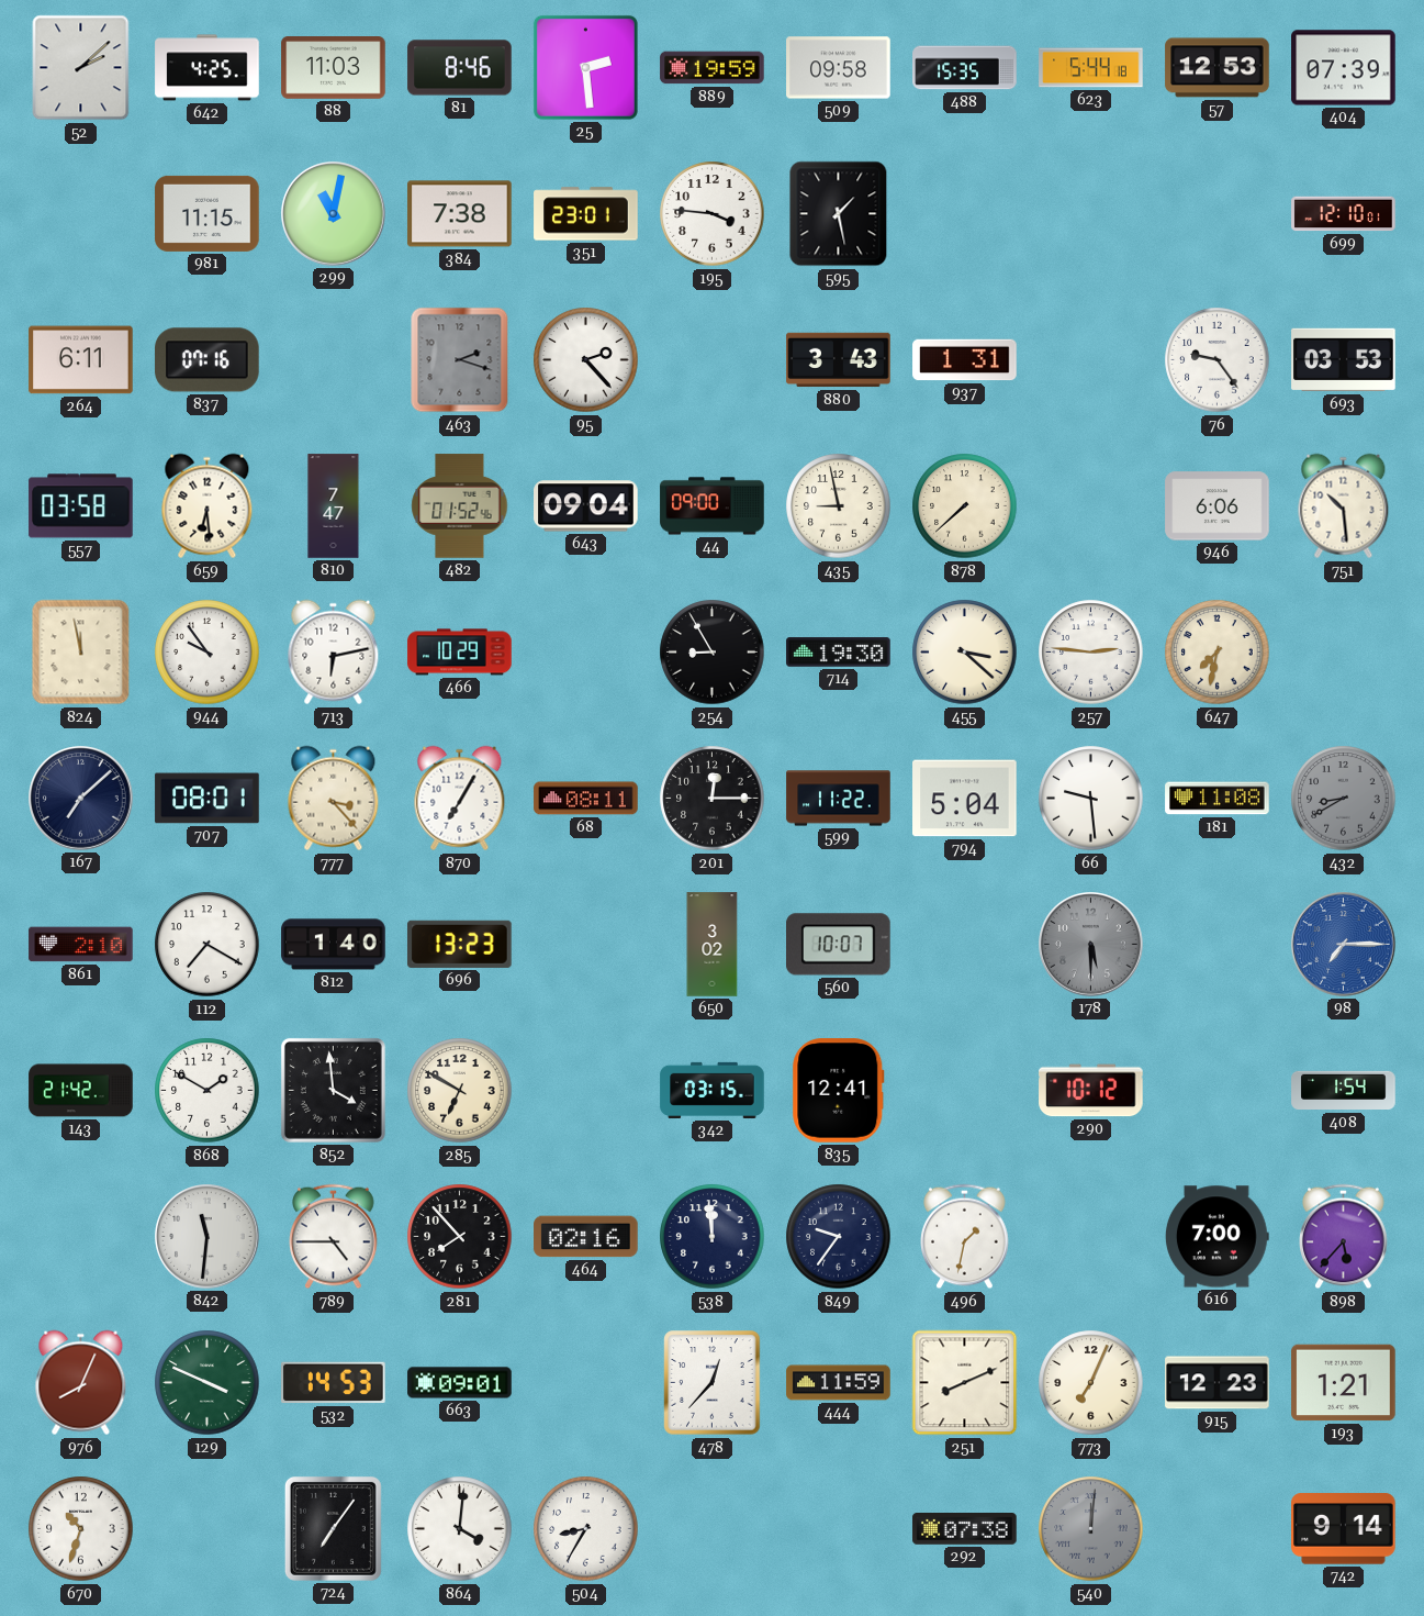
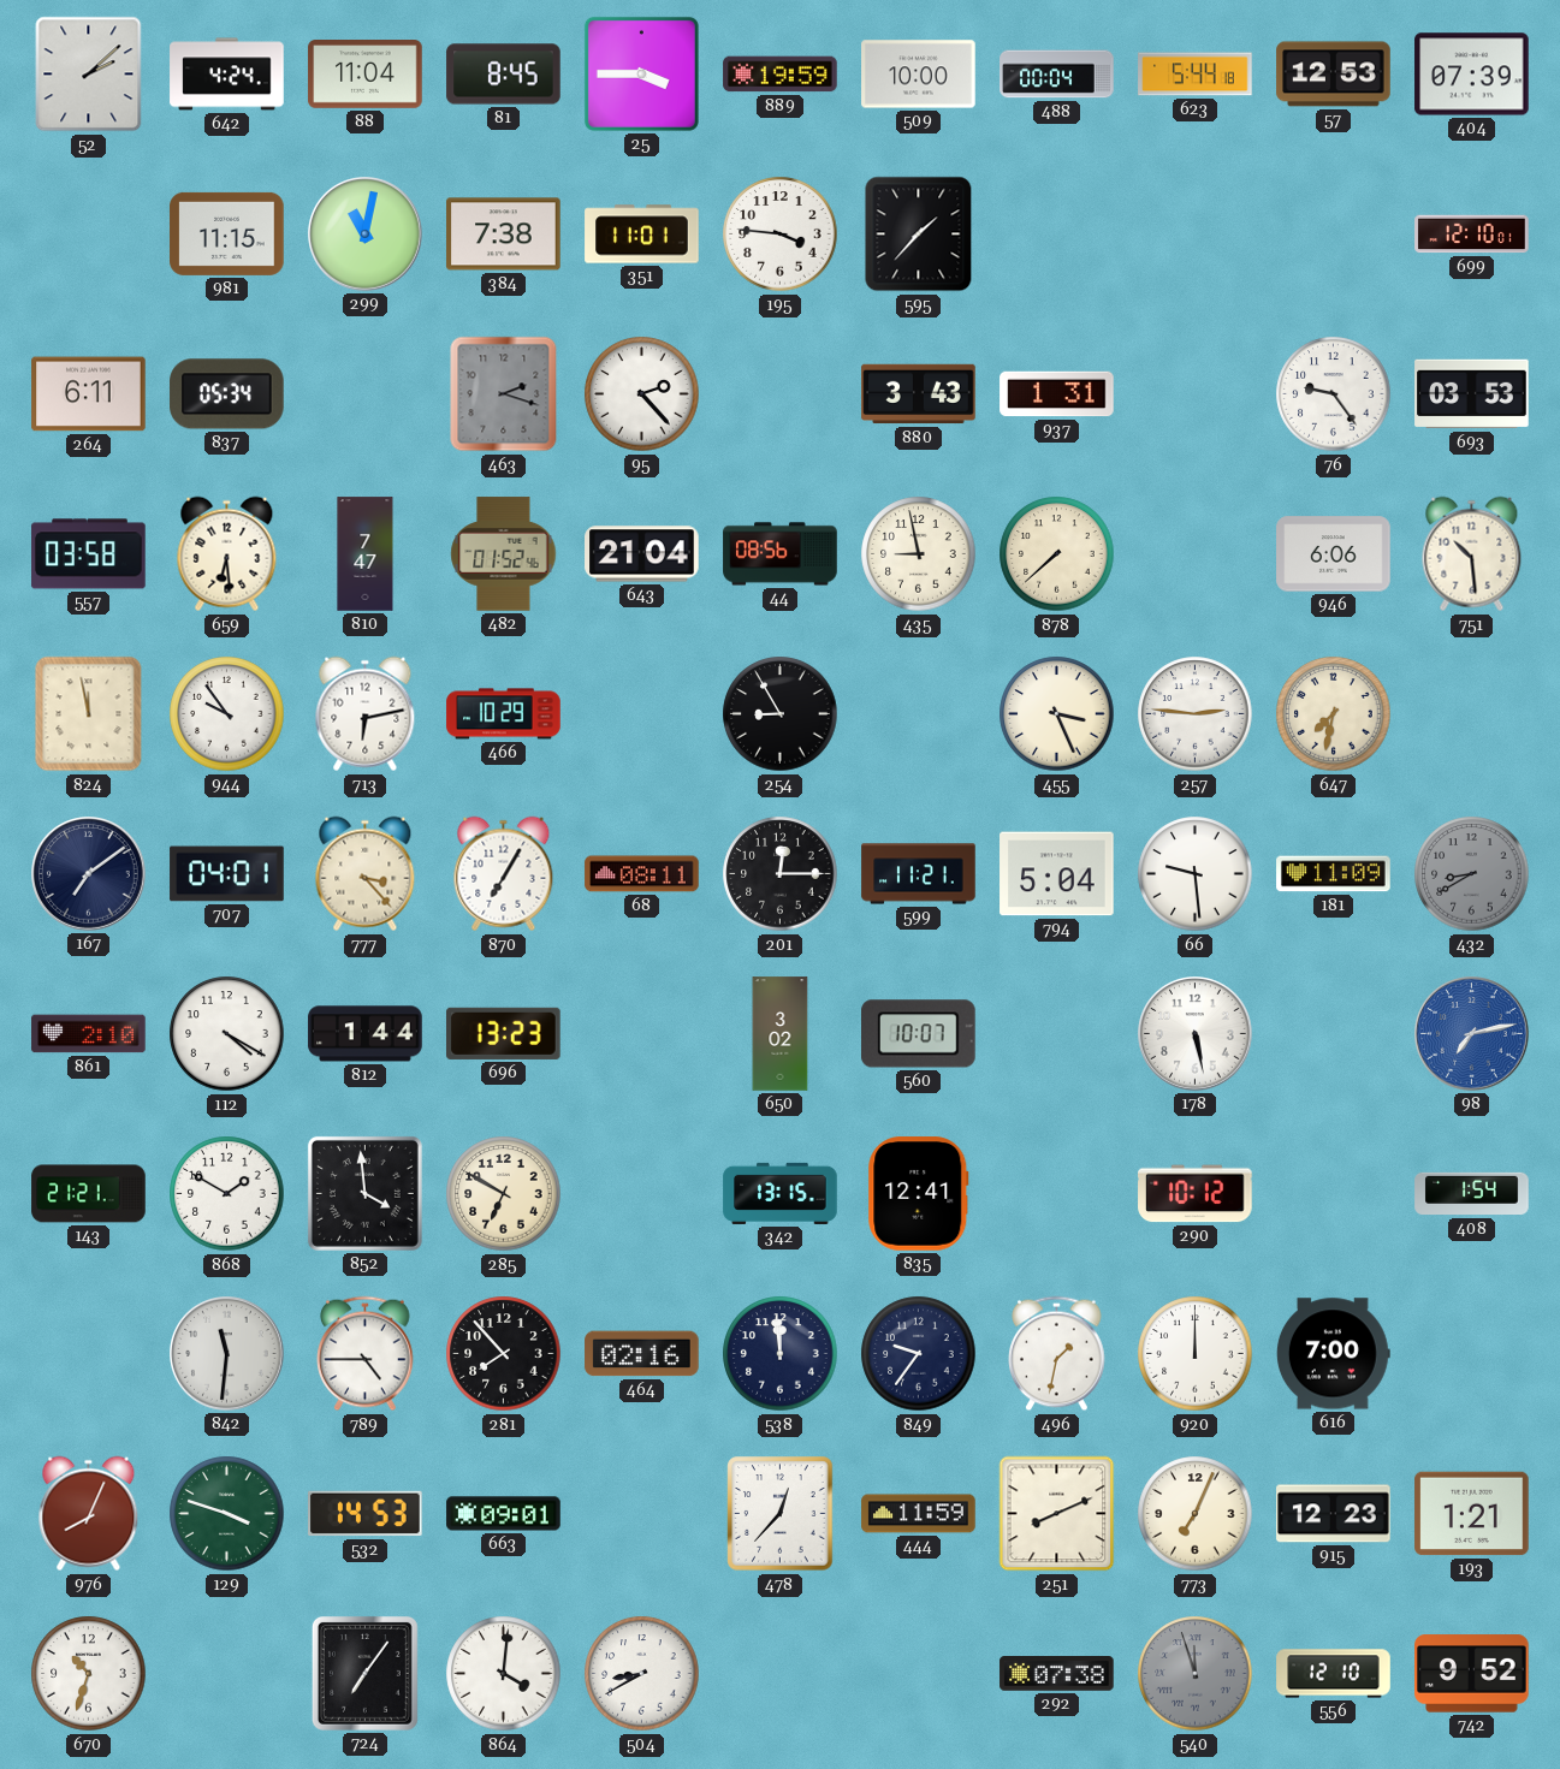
642: 4:25 -> 4:24 (227, 75)
88: 11:03 -> 11:04 (366, 75)
81: 8:46 -> 8:45 (504, 75)
25: 2:29 -> 3:45 (641, 73)
509: 09:58 -> 10:00 (919, 75)
488: 15:35 -> 00:04 (1057, 75)
351: 23:01 -> 11:01 (642, 235)
595: 1:28 -> 1:37 (919, 235)
837: 07:16 -> 05:34 (227, 394)
643: 09:04 -> 21:04 (642, 554)
44: 09:00 -> 08:56 (781, 554)
714: 19:30 -> none (839, 653)
455: 3:22 -> 3:26 (1057, 714)
167: 7:08 -> 7:09 (89, 874)
707: 08:01 -> 04:01 (227, 874)
599: 11:22 -> 11:21 (919, 874)
181: 11:08 -> 11:09 (1334, 874)
112: 7:20 -> 4:20 (227, 1034)
812: 1:40 -> 1:44 (366, 1034)
178: 5:30 -> 5:28 (1196, 1034)
178 dial: grey -> white (1196, 1034)
98: 7:15 -> 7:13 (1472, 1034)
143: 21:42 -> 21:21 (89, 1194)
342: 03:15 -> 13:15 (781, 1193)
920: none -> 12:00 (1196, 1354)
898: 5:37 -> none (1344, 1237)
129: 3:49 -> 3:48 (227, 1514)
504: 8:35 -> 8:40 (642, 1674)
540: 12:01 -> 11:57 (1196, 1674)
556: none -> 12:10 (1334, 1674)
742: 9:14 -> 9:52 (1472, 1674)
